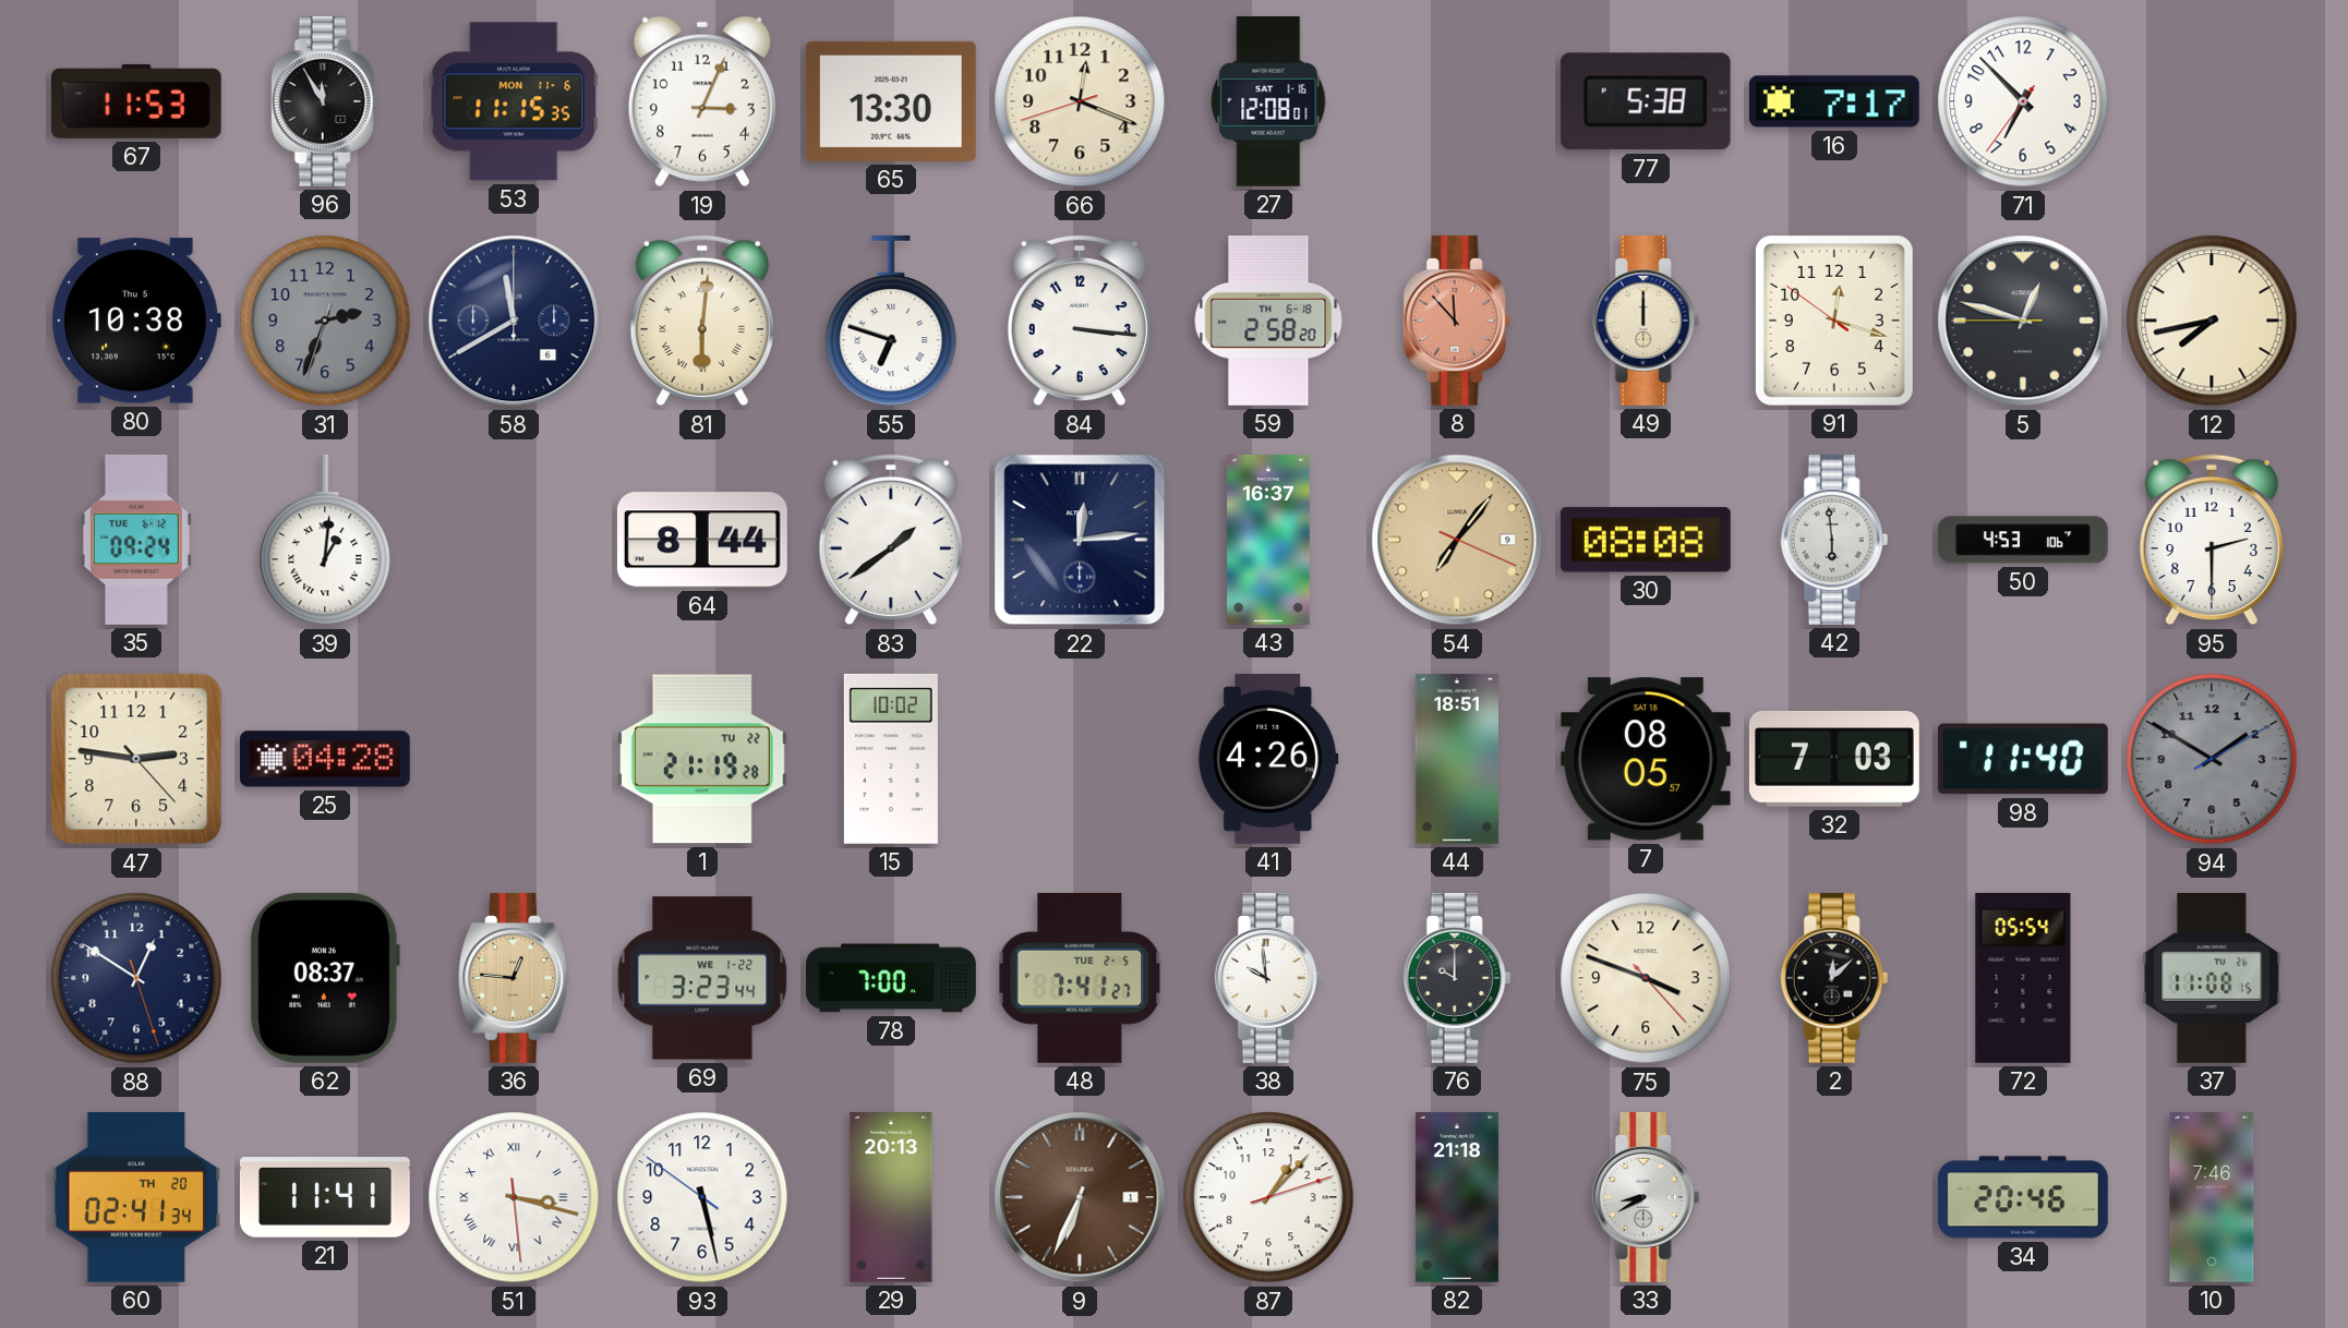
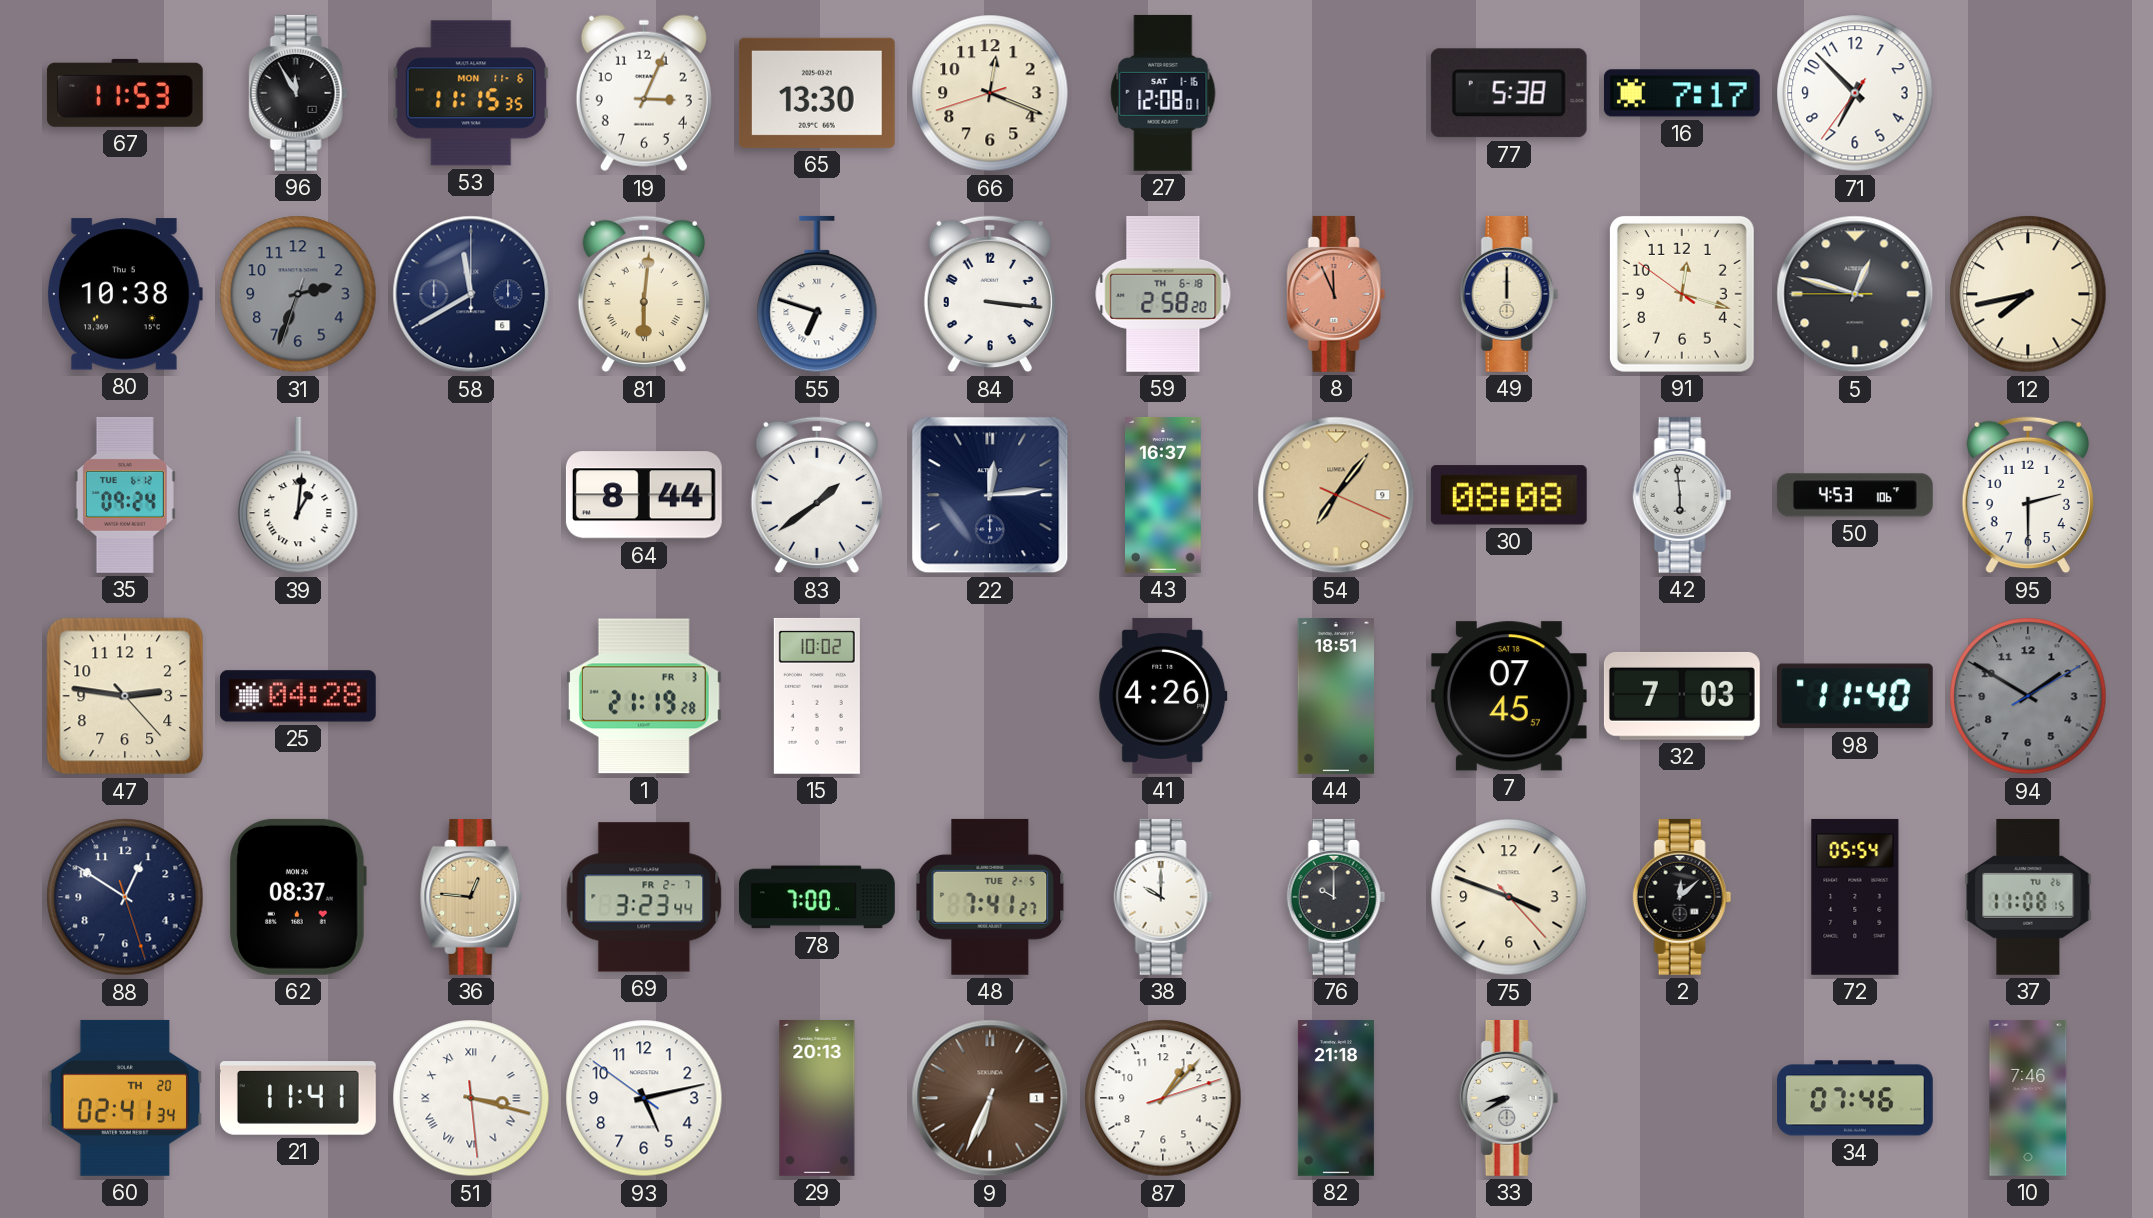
8: 11:53 -> 11:56 (1336, 294)
1 date: TU 22 -> FR 3 (644, 696)
7: 08:05 -> 07:45 (1509, 696)
69 date: WE 1-22 -> FR 2-7 (644, 897)
38: 9:59 -> 10:00 (1163, 897)
93: 5:27 -> 5:12 (644, 1098)
34: 20:46 -> 07:46 (1855, 1098)
